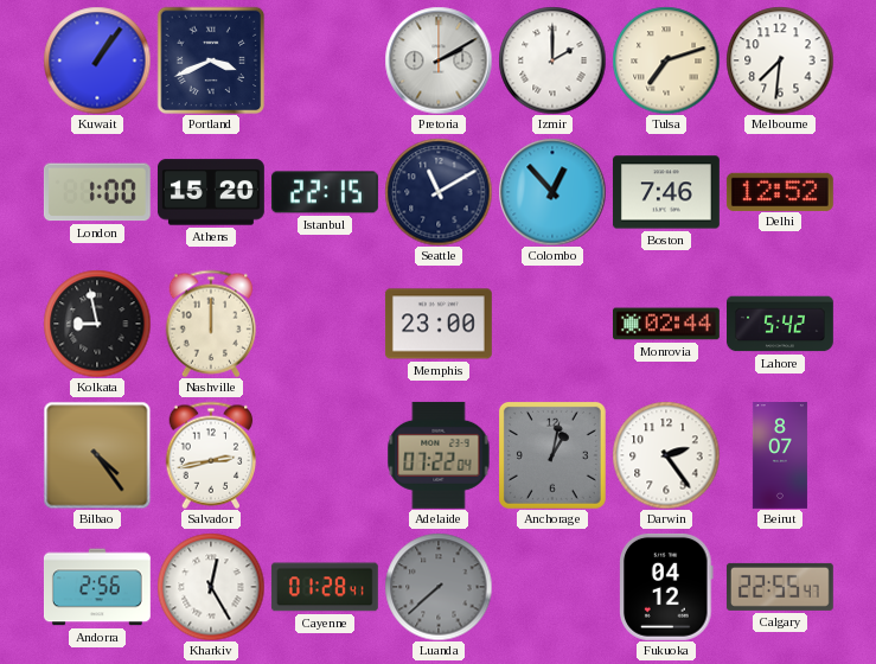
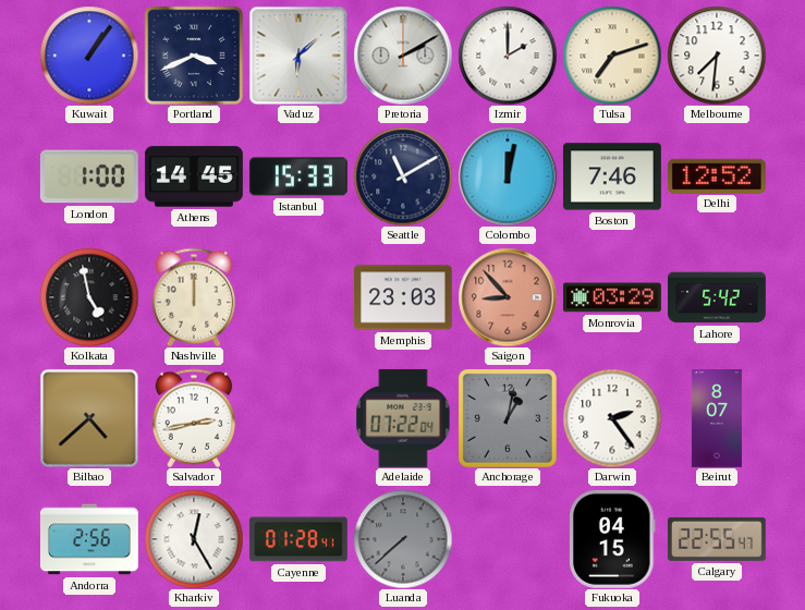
Vaduz: none -> 6:08 (298, 56)
Athens: 15:20 -> 14:45 (194, 176)
Istanbul: 22:15 -> 15:33 (298, 176)
Colombo: 12:53 -> 12:02 (508, 176)
Kolkata: 8:58 -> 4:58 (89, 297)
Memphis: 23:00 -> 23:03 (403, 297)
Saigon: none -> 8:53 (508, 297)
Monrovia: 02:44 -> 03:29 (612, 297)
Bilbao: 4:24 -> 4:38 (89, 418)
Fukuoka: 04:12 -> 04:15 (612, 539)
